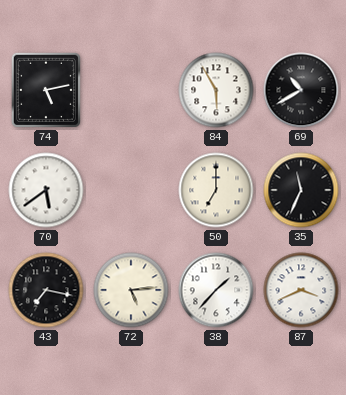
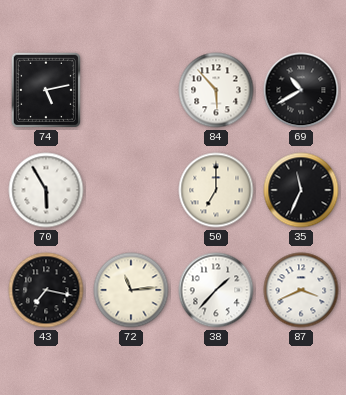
84: 5:55 -> 5:53 (216, 90)
70: 5:39 -> 5:55 (46, 190)
72: 5:14 -> 11:14 (131, 290)
